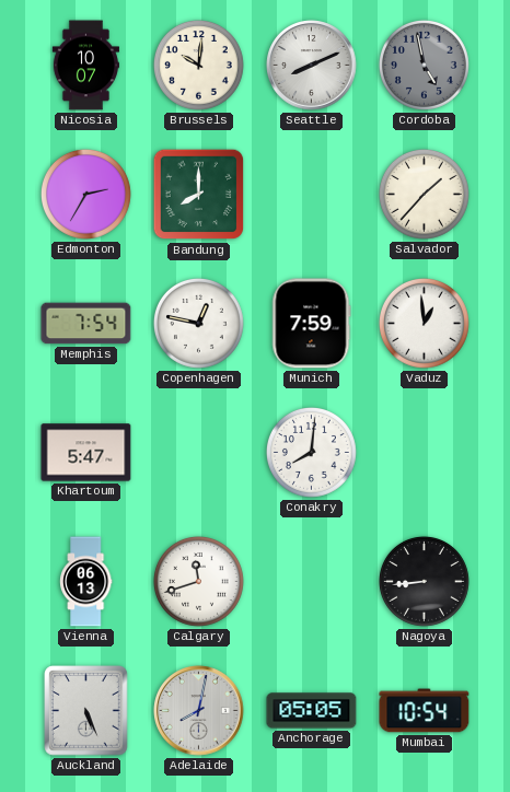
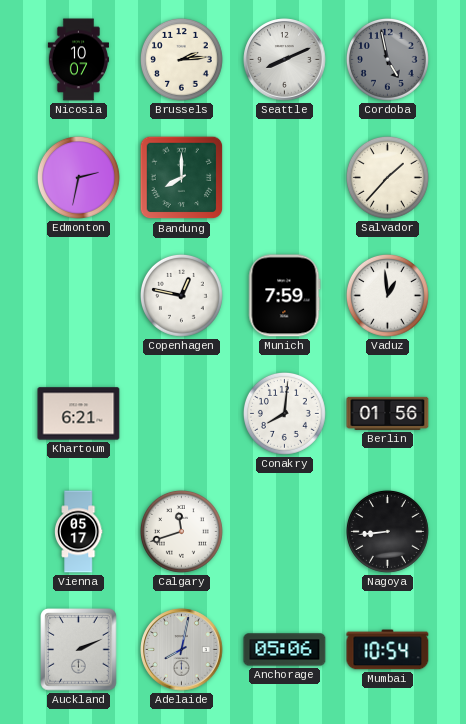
Brussels: 10:01 -> 2:14 (181, 59)
Edmonton: 2:35 -> 2:32 (78, 177)
Memphis: 7:54 -> none (86, 324)
Khartoum: 5:47 -> 6:21 (79, 414)
Berlin: none -> 01:56 (388, 413)
Vienna: 06:13 -> 05:17 (78, 532)
Auckland: 5:26 -> 2:11 (79, 650)
Anchorage: 05:05 -> 05:06 (285, 650)
